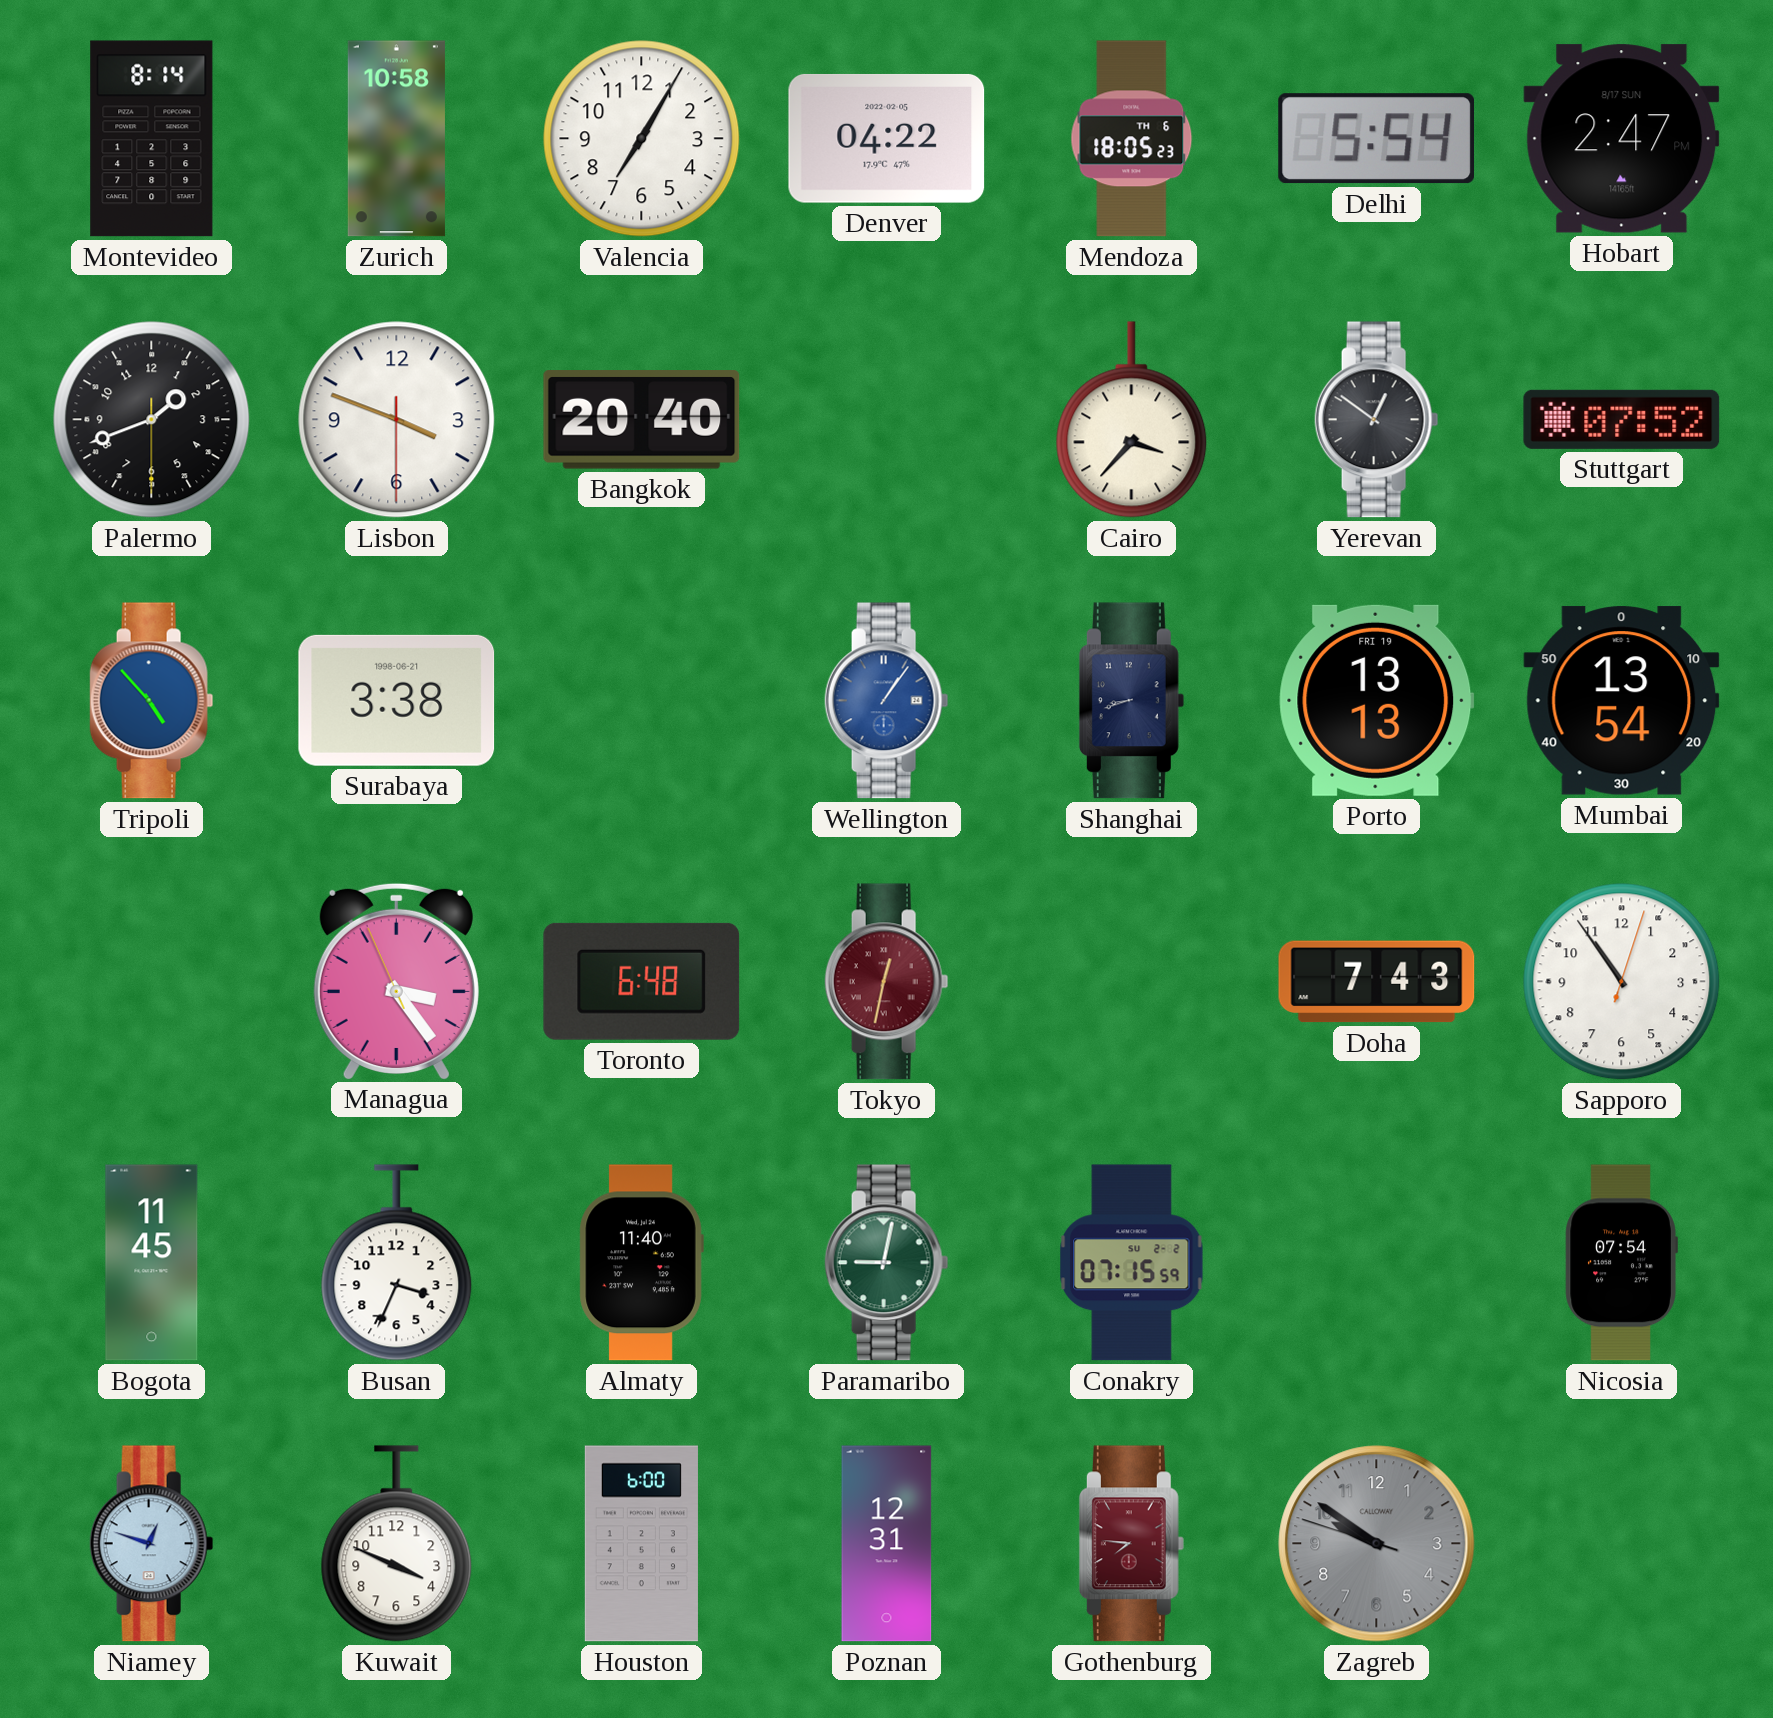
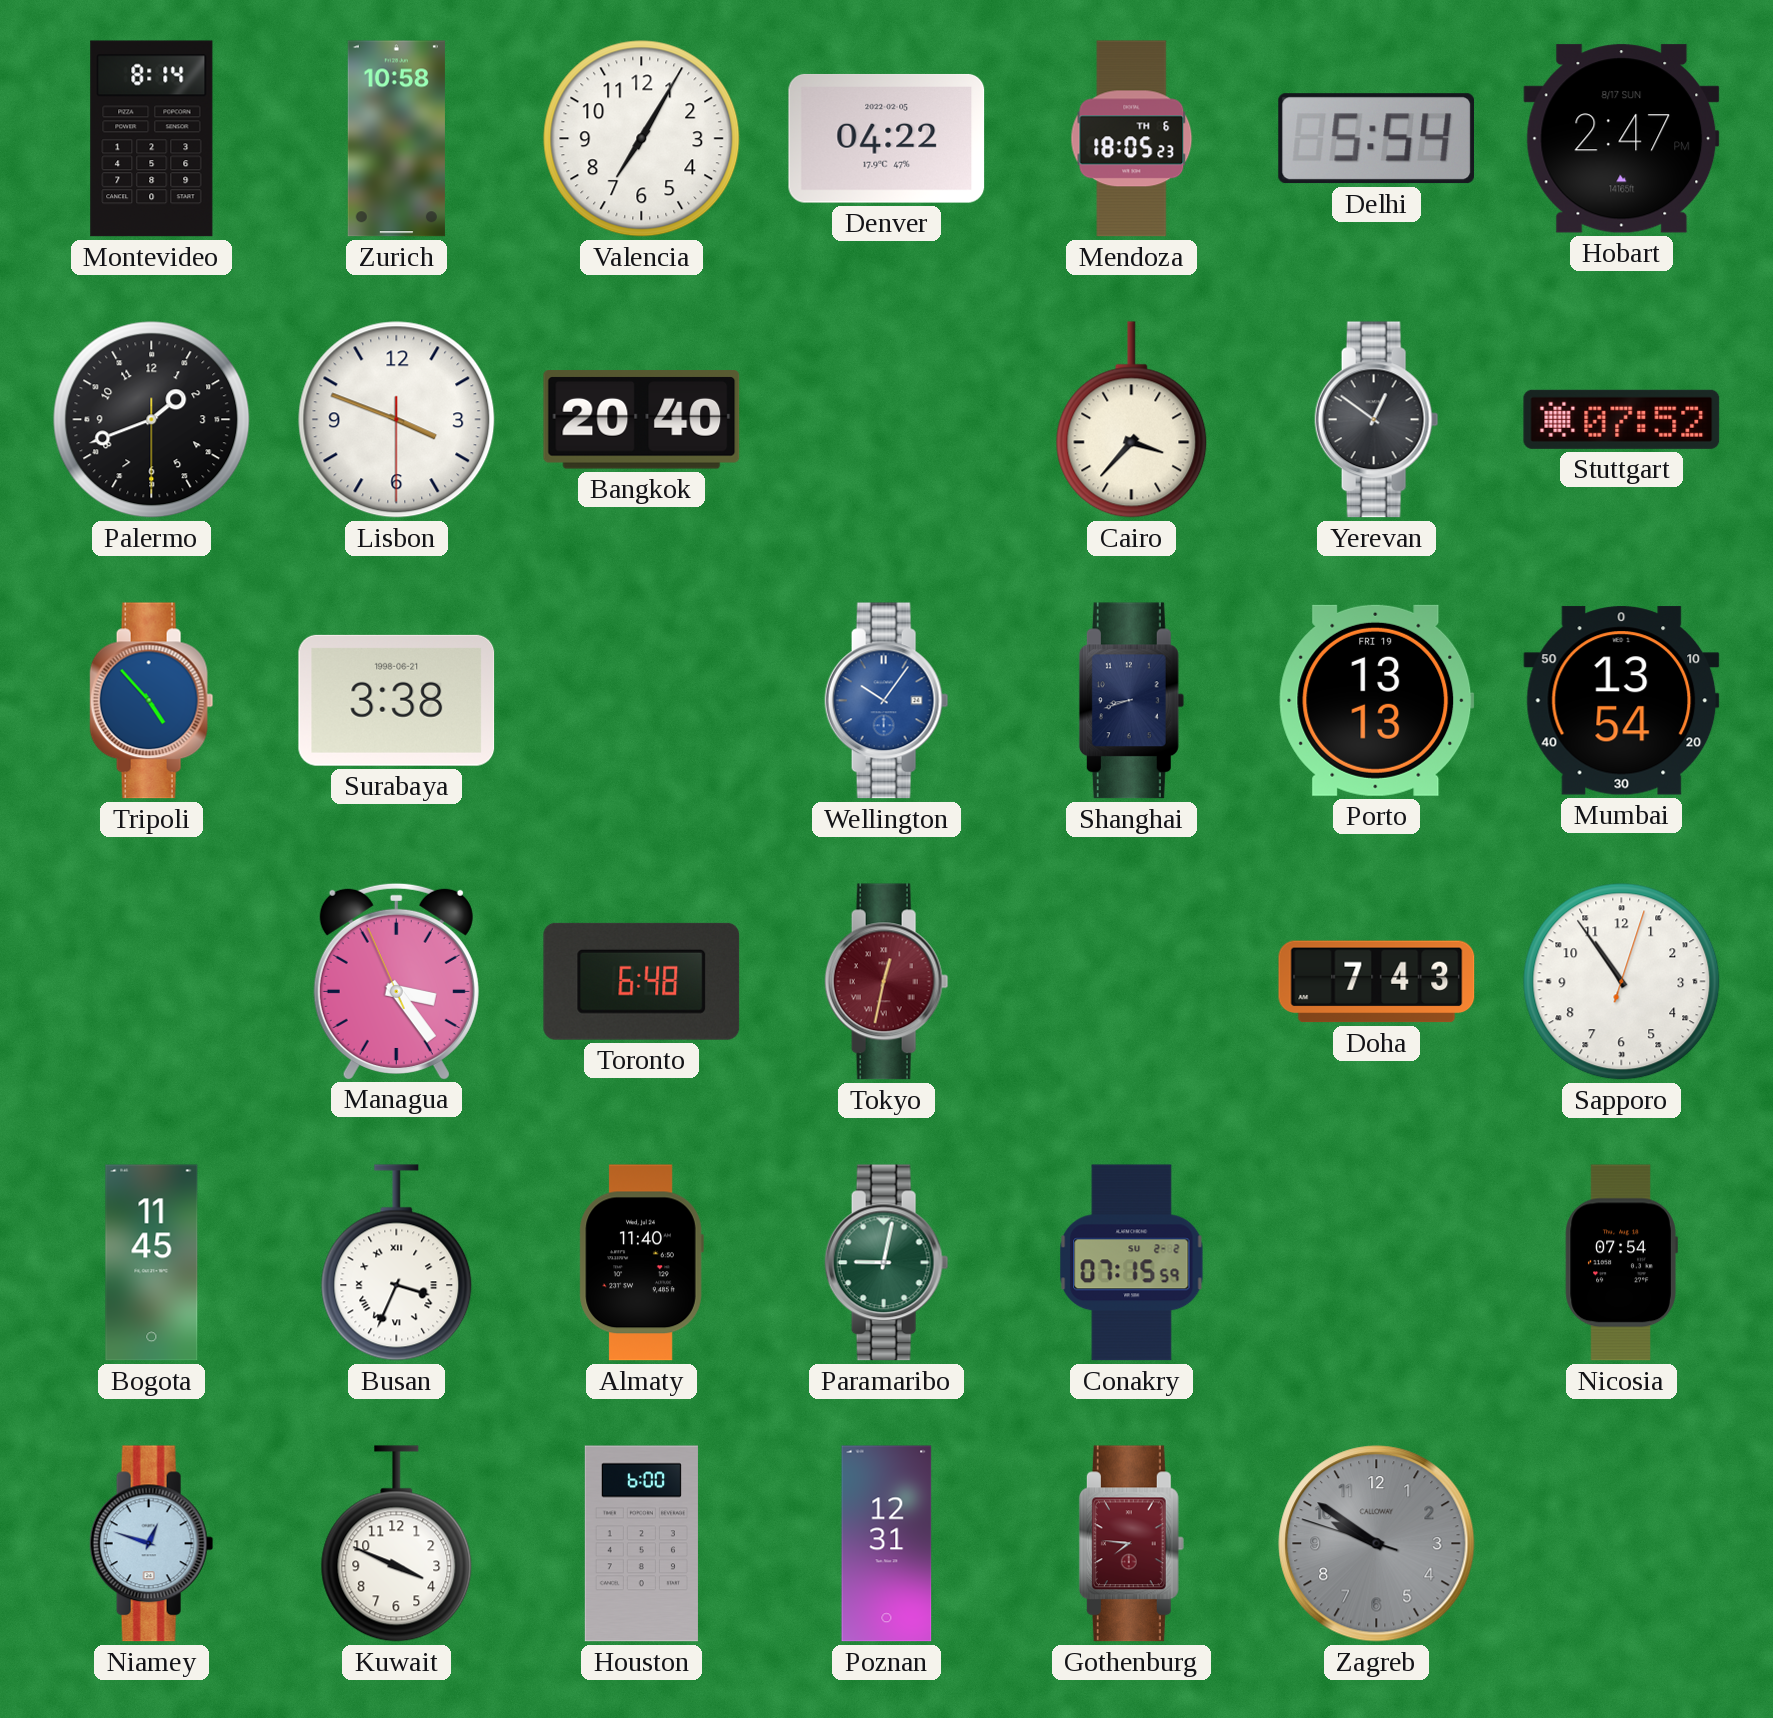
Wellington: 1:06 -> 10:06 (887, 701)
Busan numerals: Arabic -> Roman (397, 1263)
